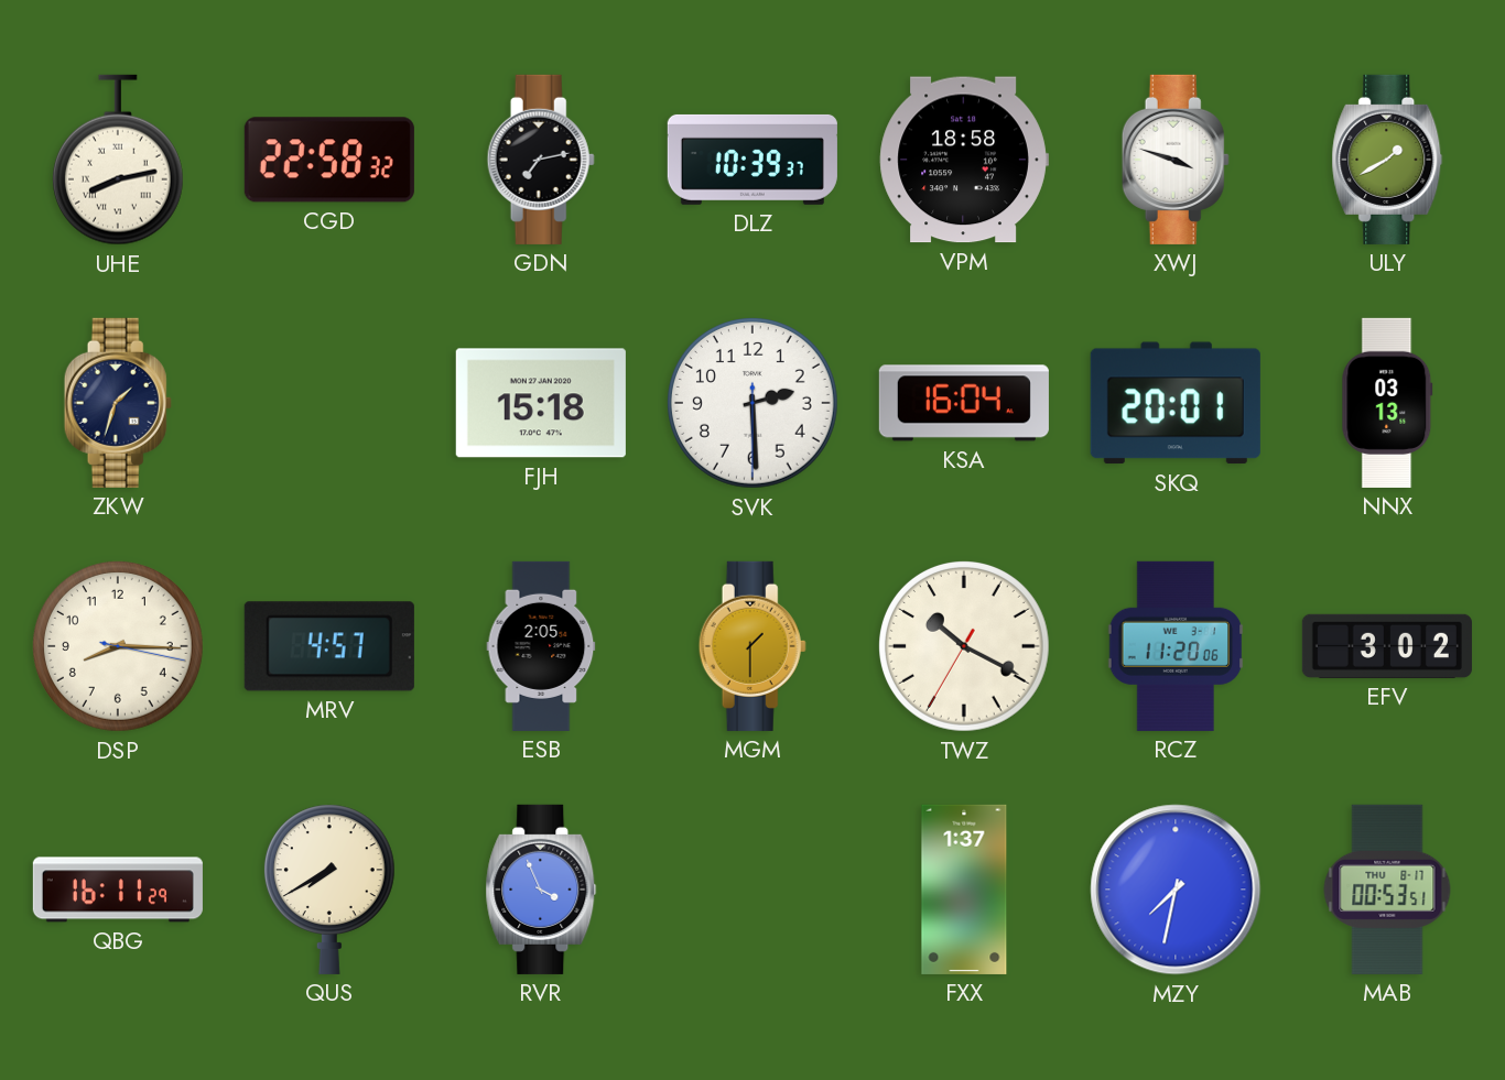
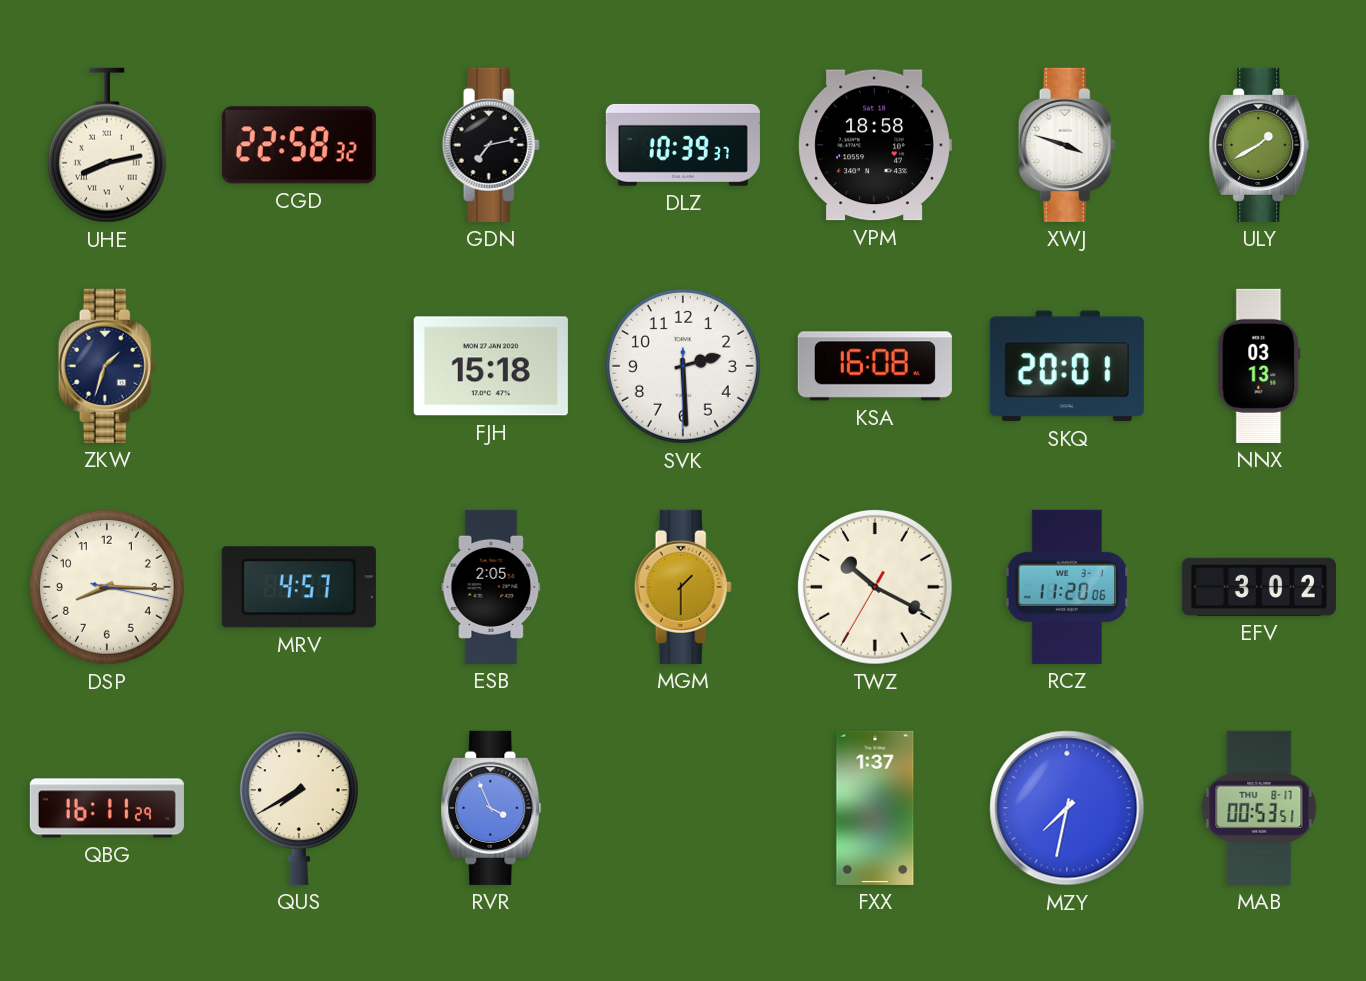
KSA: 16:04 -> 16:08 (875, 366)
